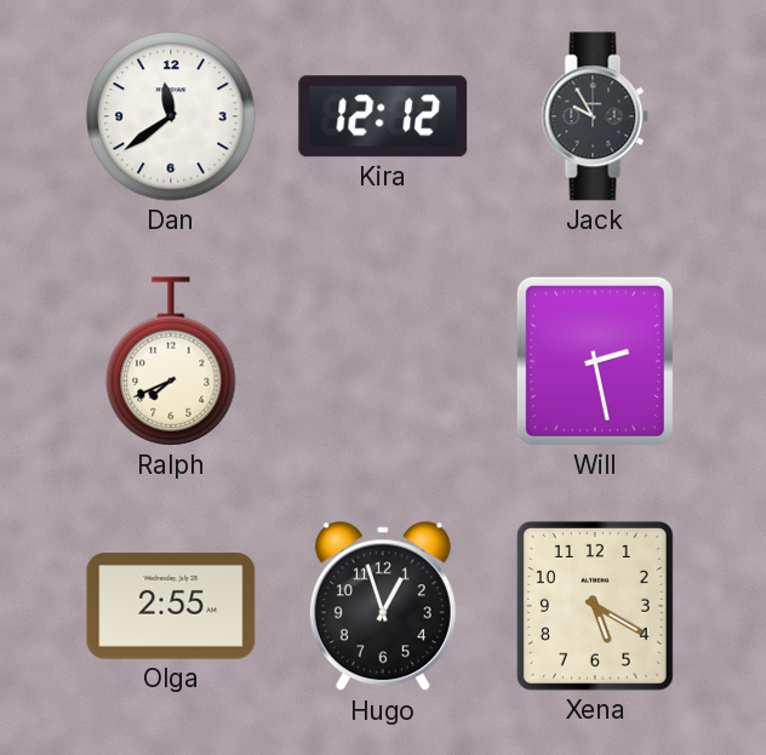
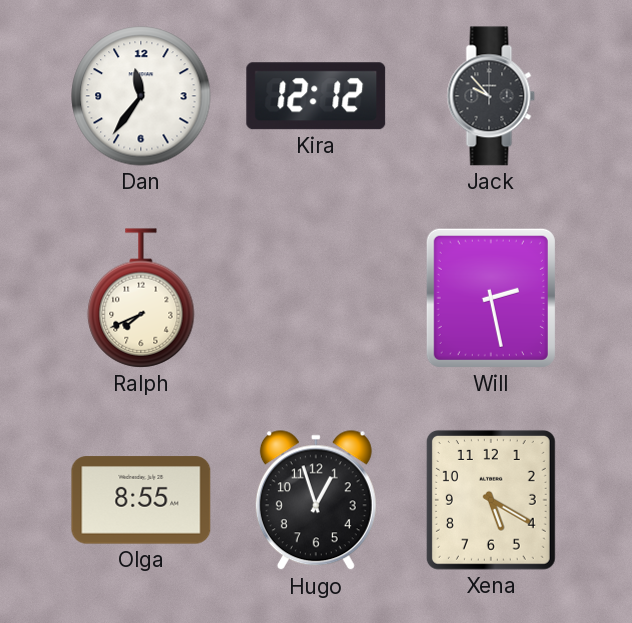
Dan: 11:39 -> 11:36 (141, 96)
Jack: 9:55 -> 9:53 (491, 96)
Olga: 2:55 -> 8:55 (141, 500)
